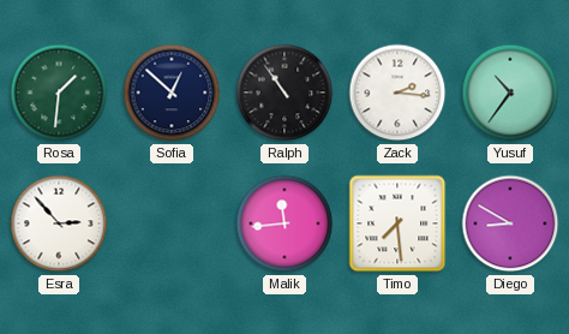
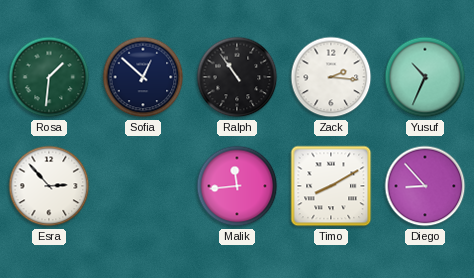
Yusuf: 10:36 -> 10:34 (425, 77)
Timo: 7:29 -> 8:10 (331, 186)
Diego: 8:50 -> 8:53 (425, 186)
